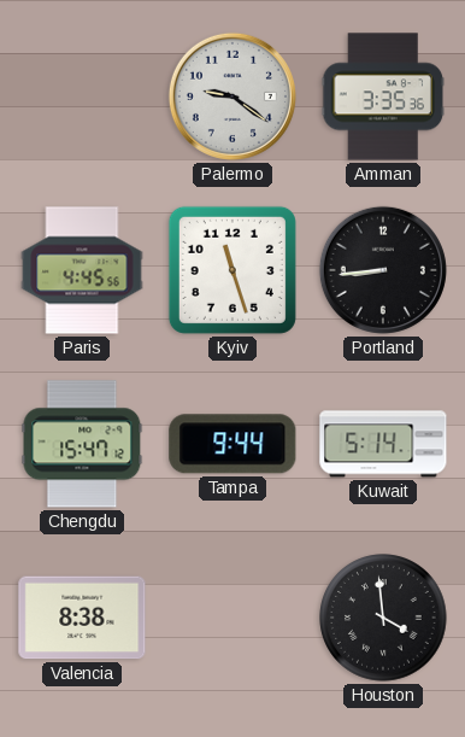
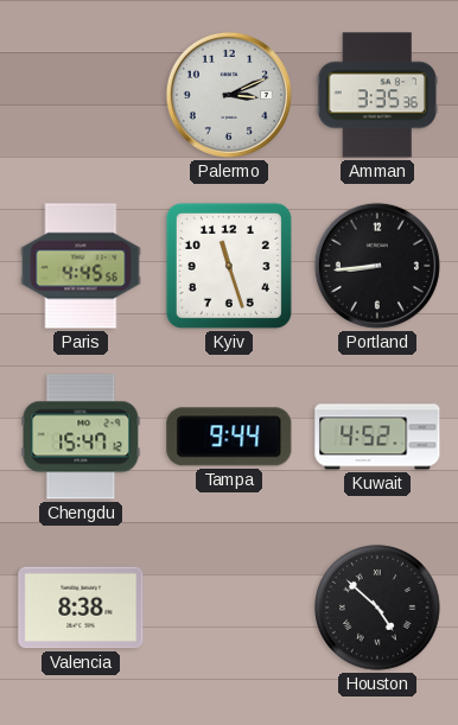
Palermo: 9:21 -> 3:11 (229, 95)
Kuwait: 5:14 -> 4:52 (377, 437)
Houston: 3:59 -> 4:52 (377, 608)
